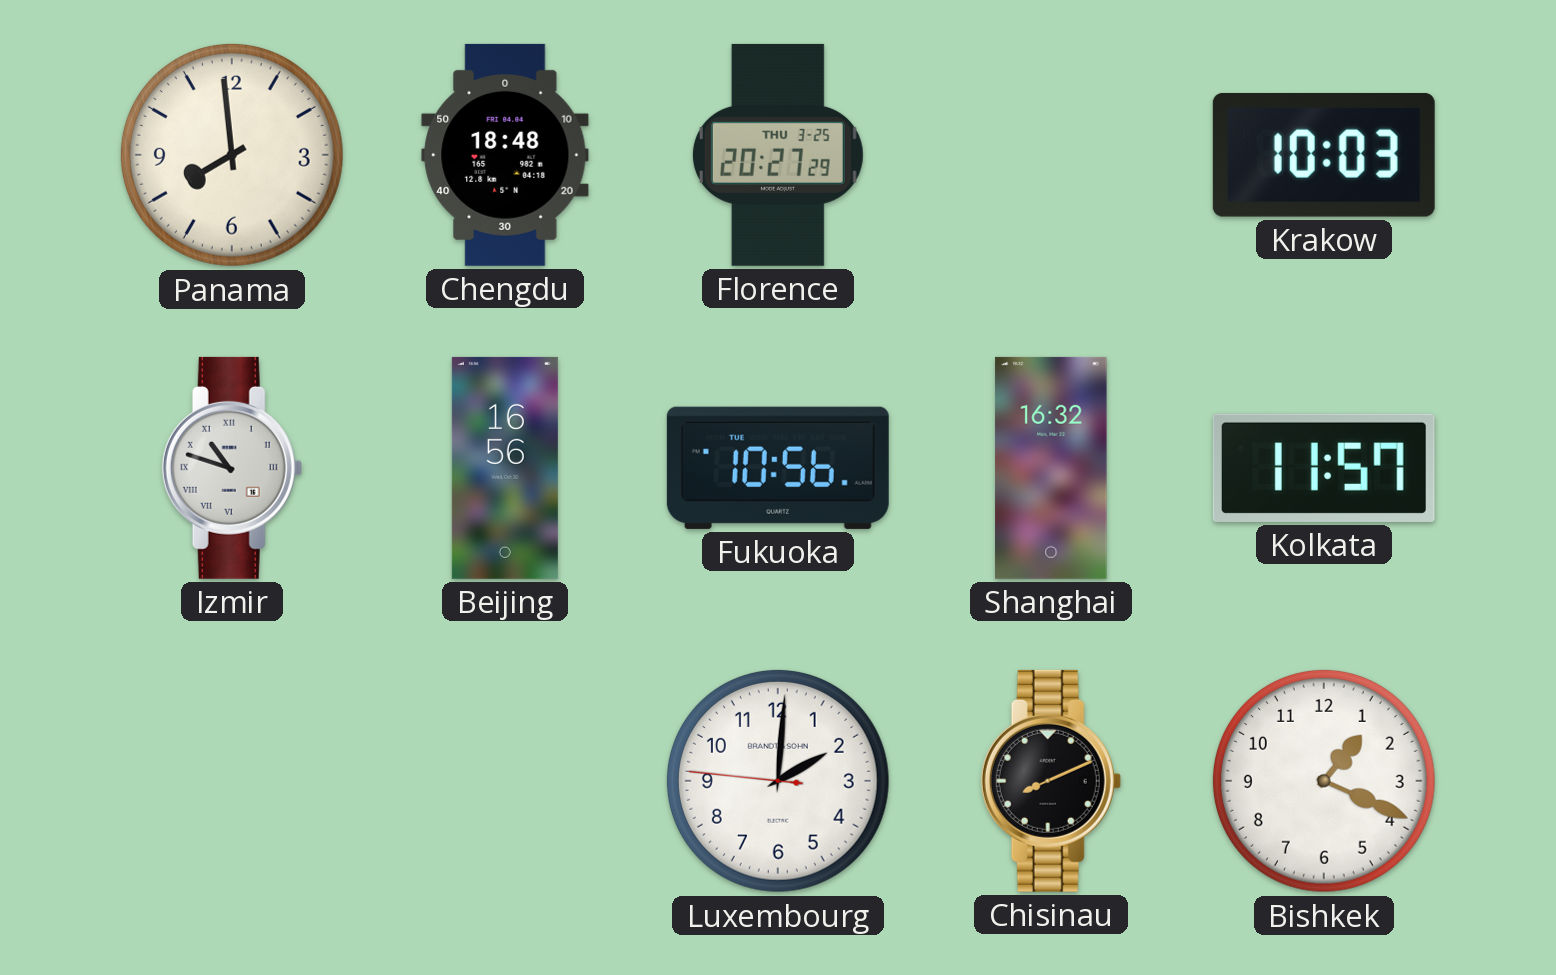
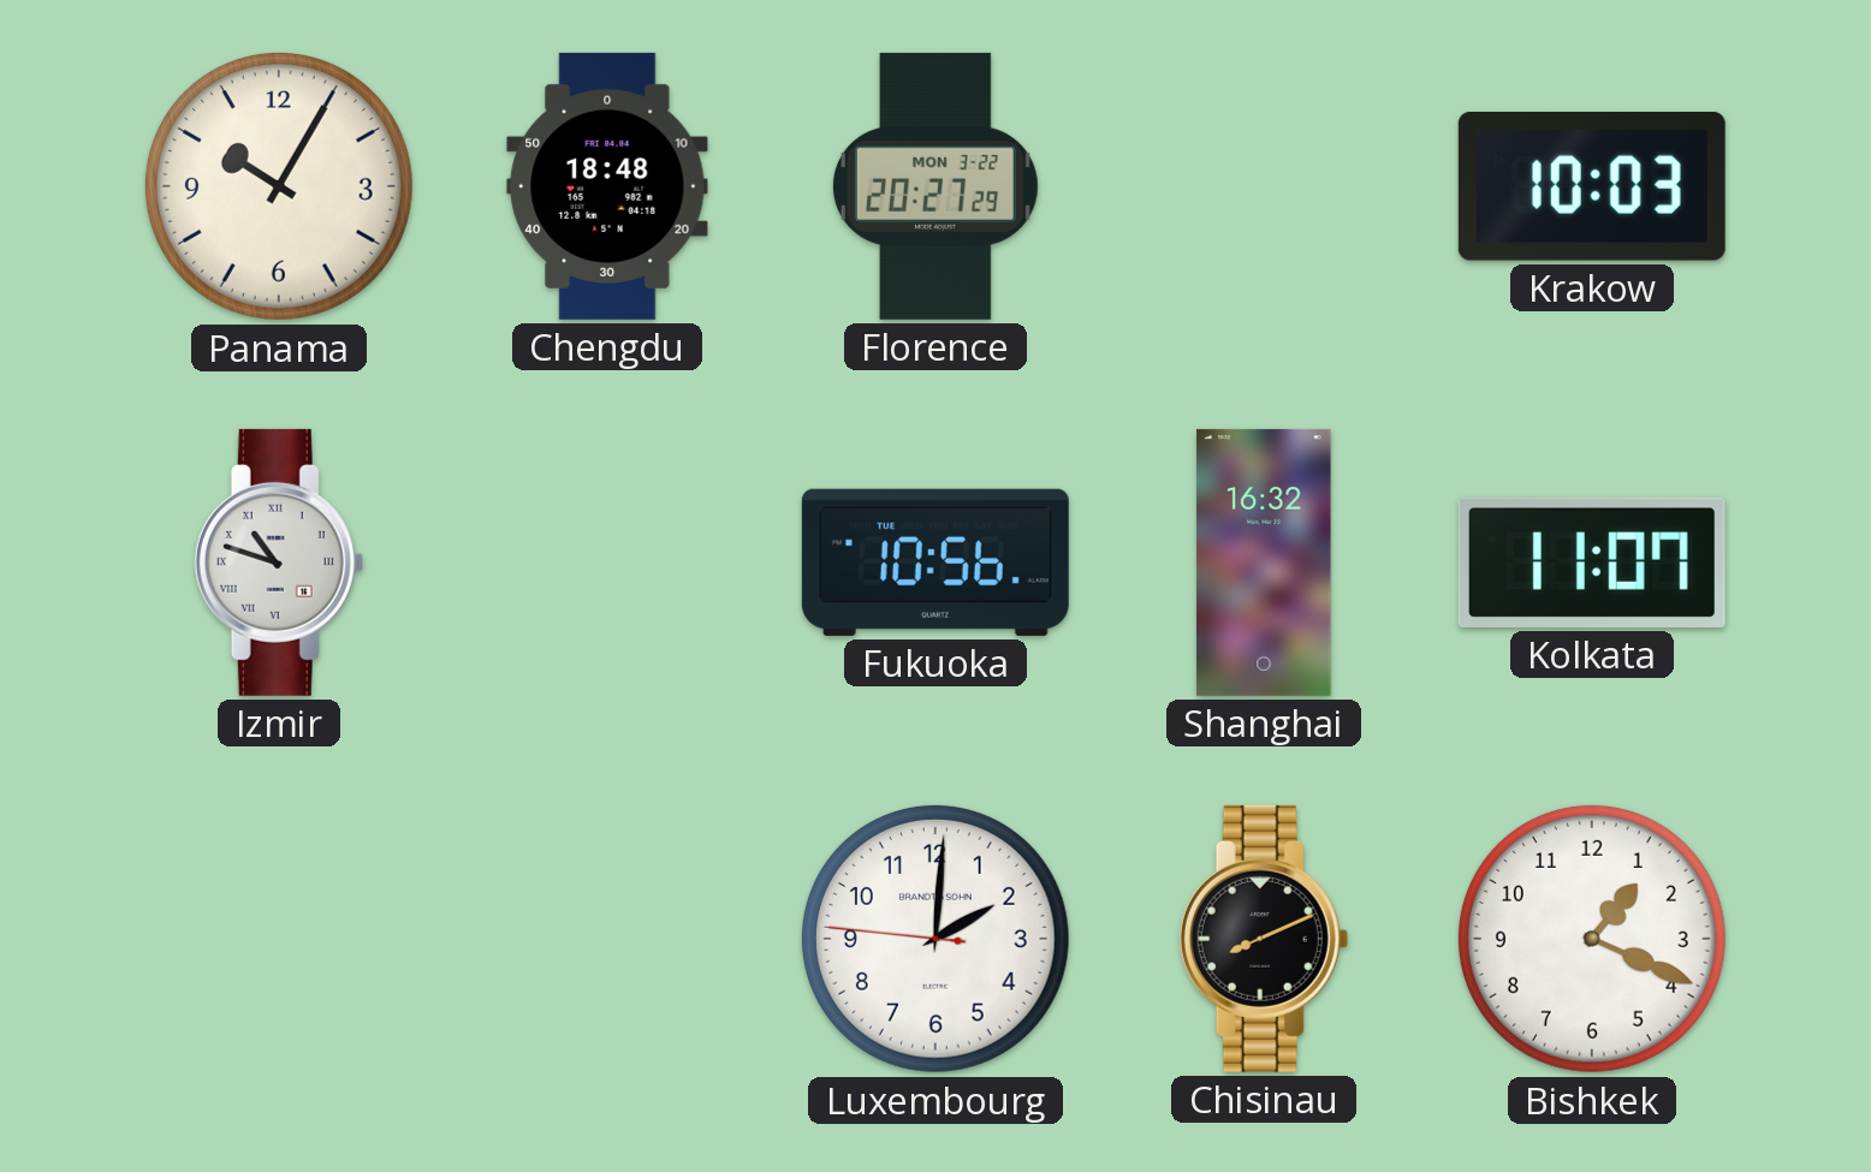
Panama: 7:59 -> 10:05 (279, 186)
Florence date: THU 3-25 -> MON 3-22 (935, 186)
Beijing: 16:56 -> none (505, 468)
Kolkata: 11:57 -> 11:07 (1592, 563)
